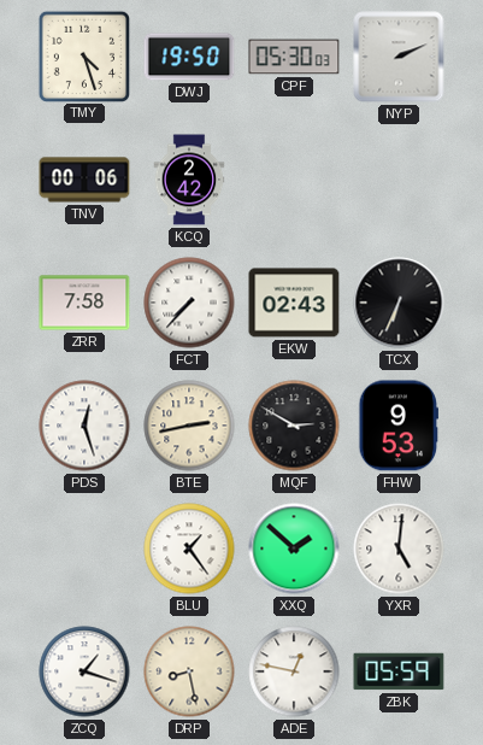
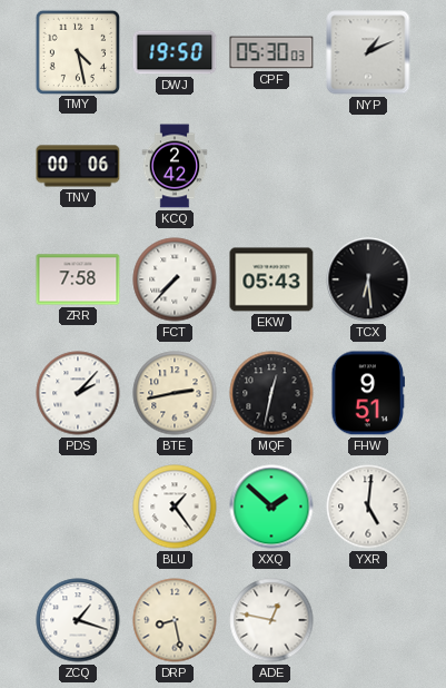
TMY: 4:27 -> 4:28 (77, 51)
NYP: 2:11 -> 1:11 (368, 52)
EKW: 02:43 -> 05:43 (271, 279)
TCX: 6:34 -> 6:29 (368, 279)
PDS: 12:27 -> 2:07 (78, 393)
MQF: 2:50 -> 12:32 (271, 393)
FHW: 9:53 -> 9:51 (367, 393)
ZBK: 05:59 -> none (399, 671)
